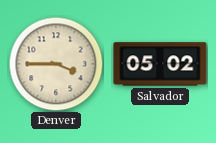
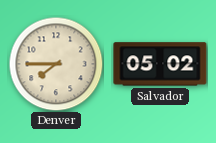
Denver: 3:45 -> 7:45 (56, 64)
